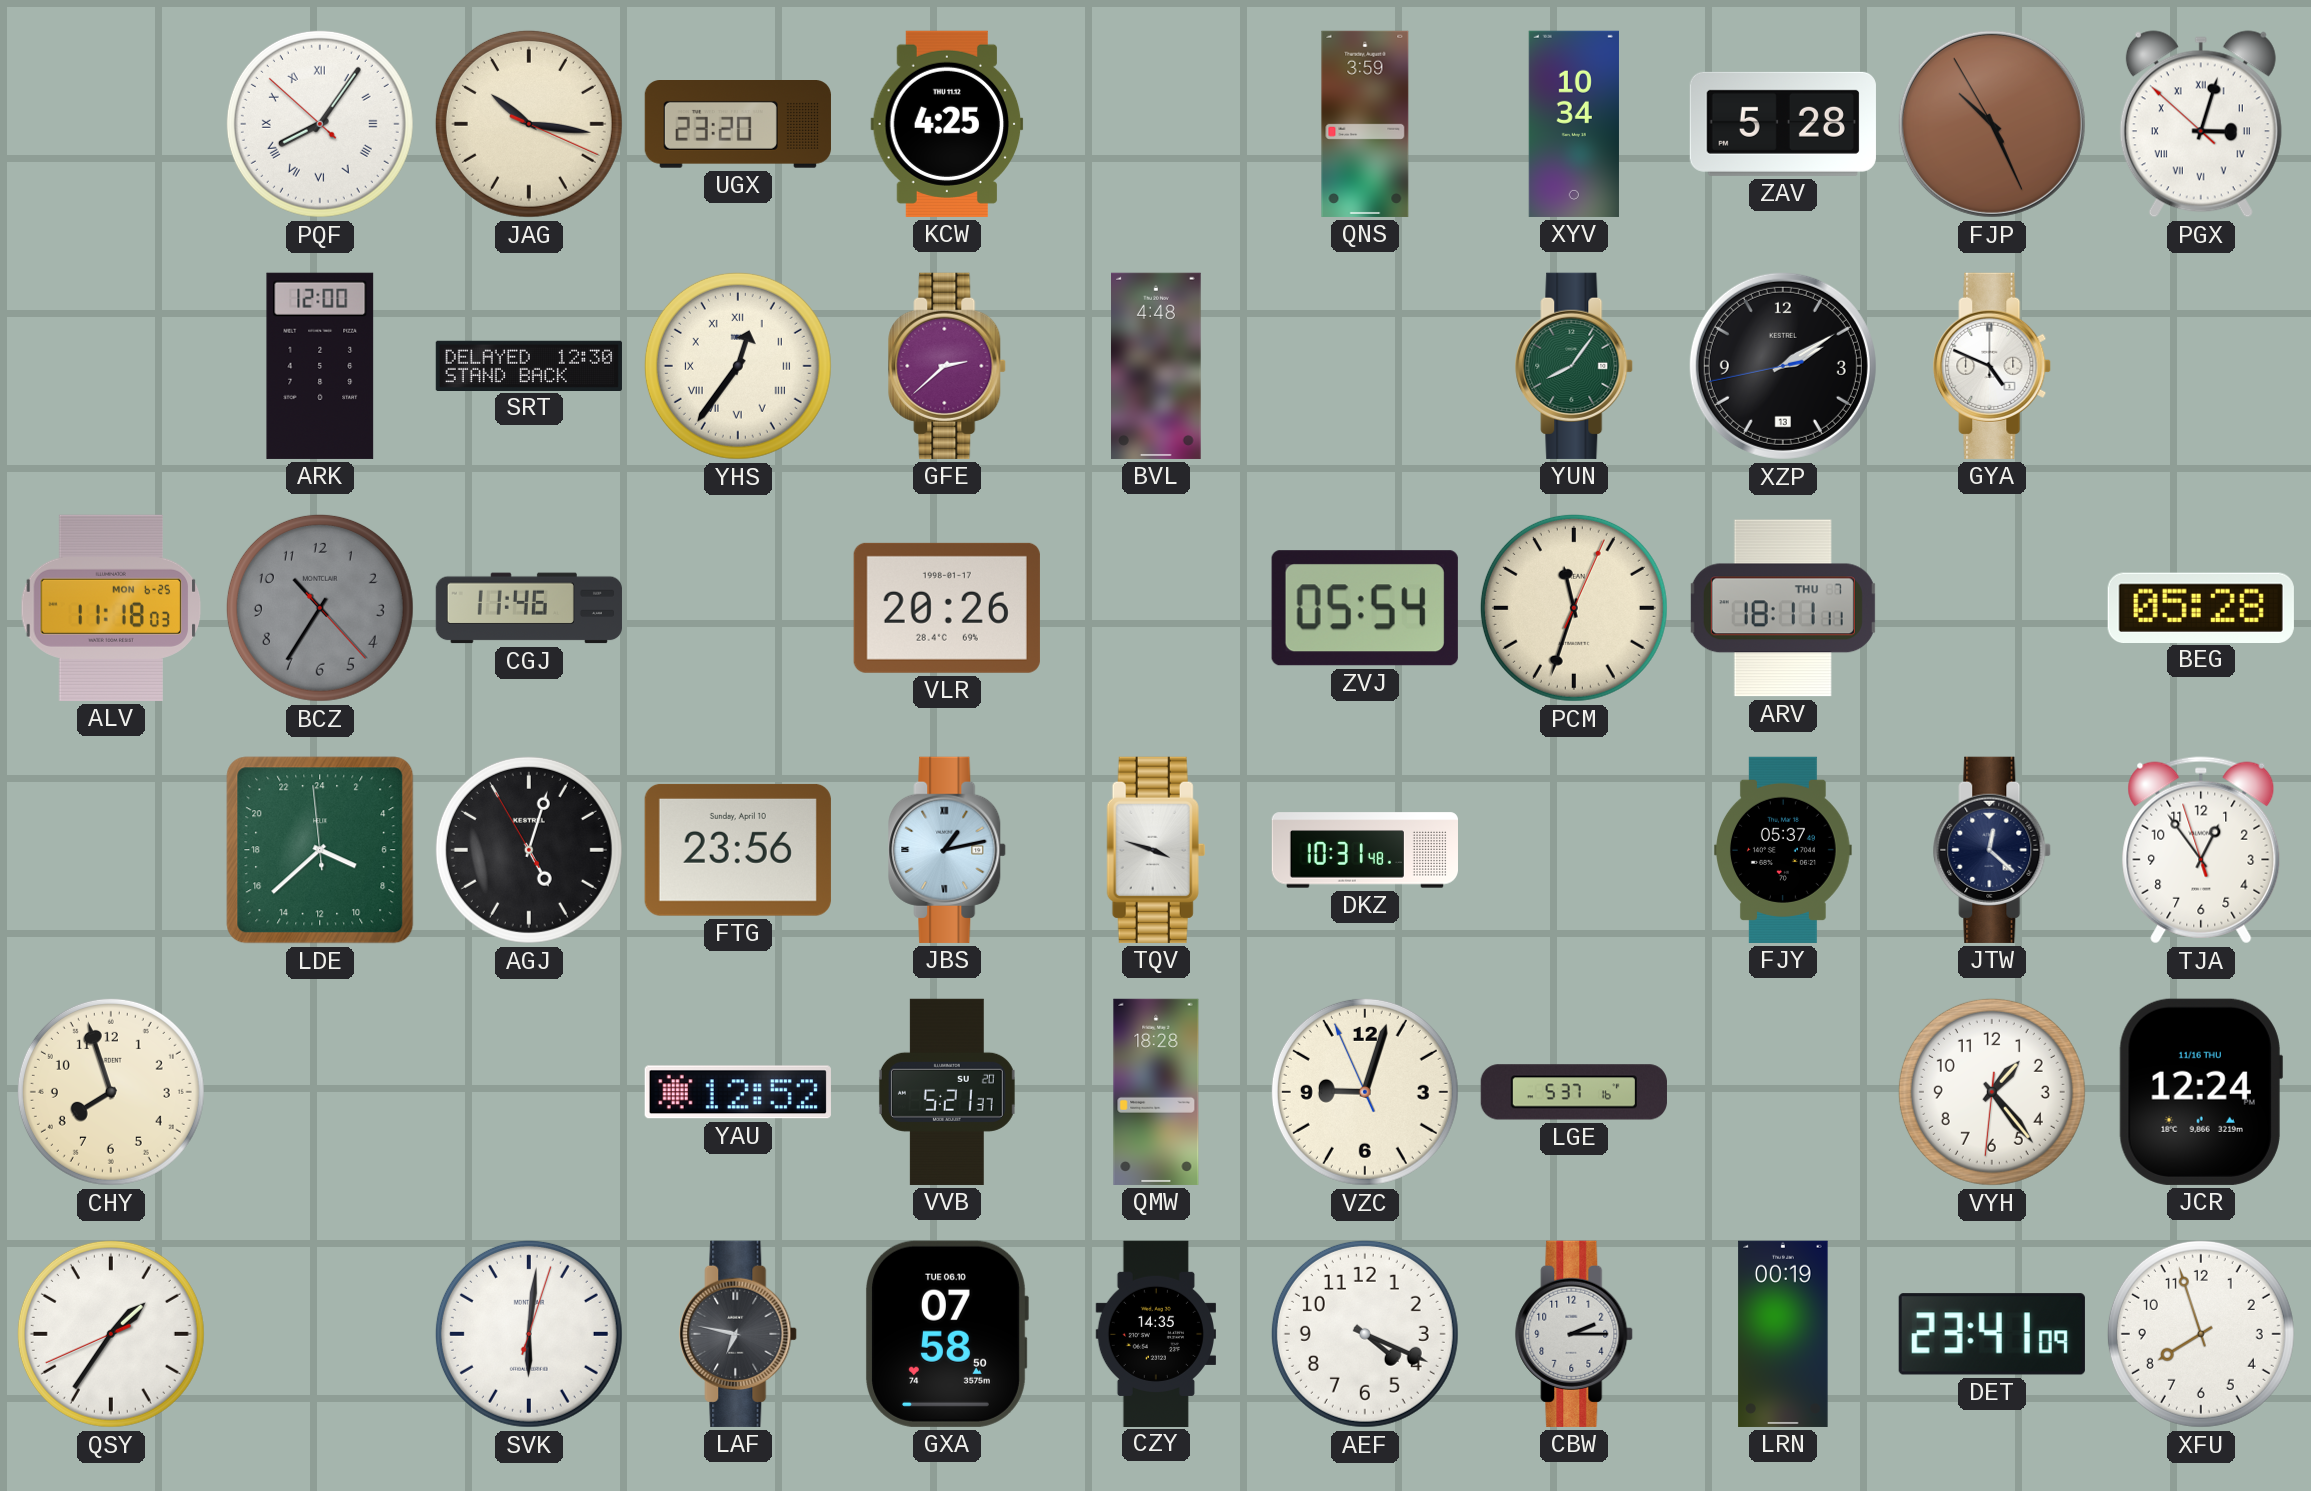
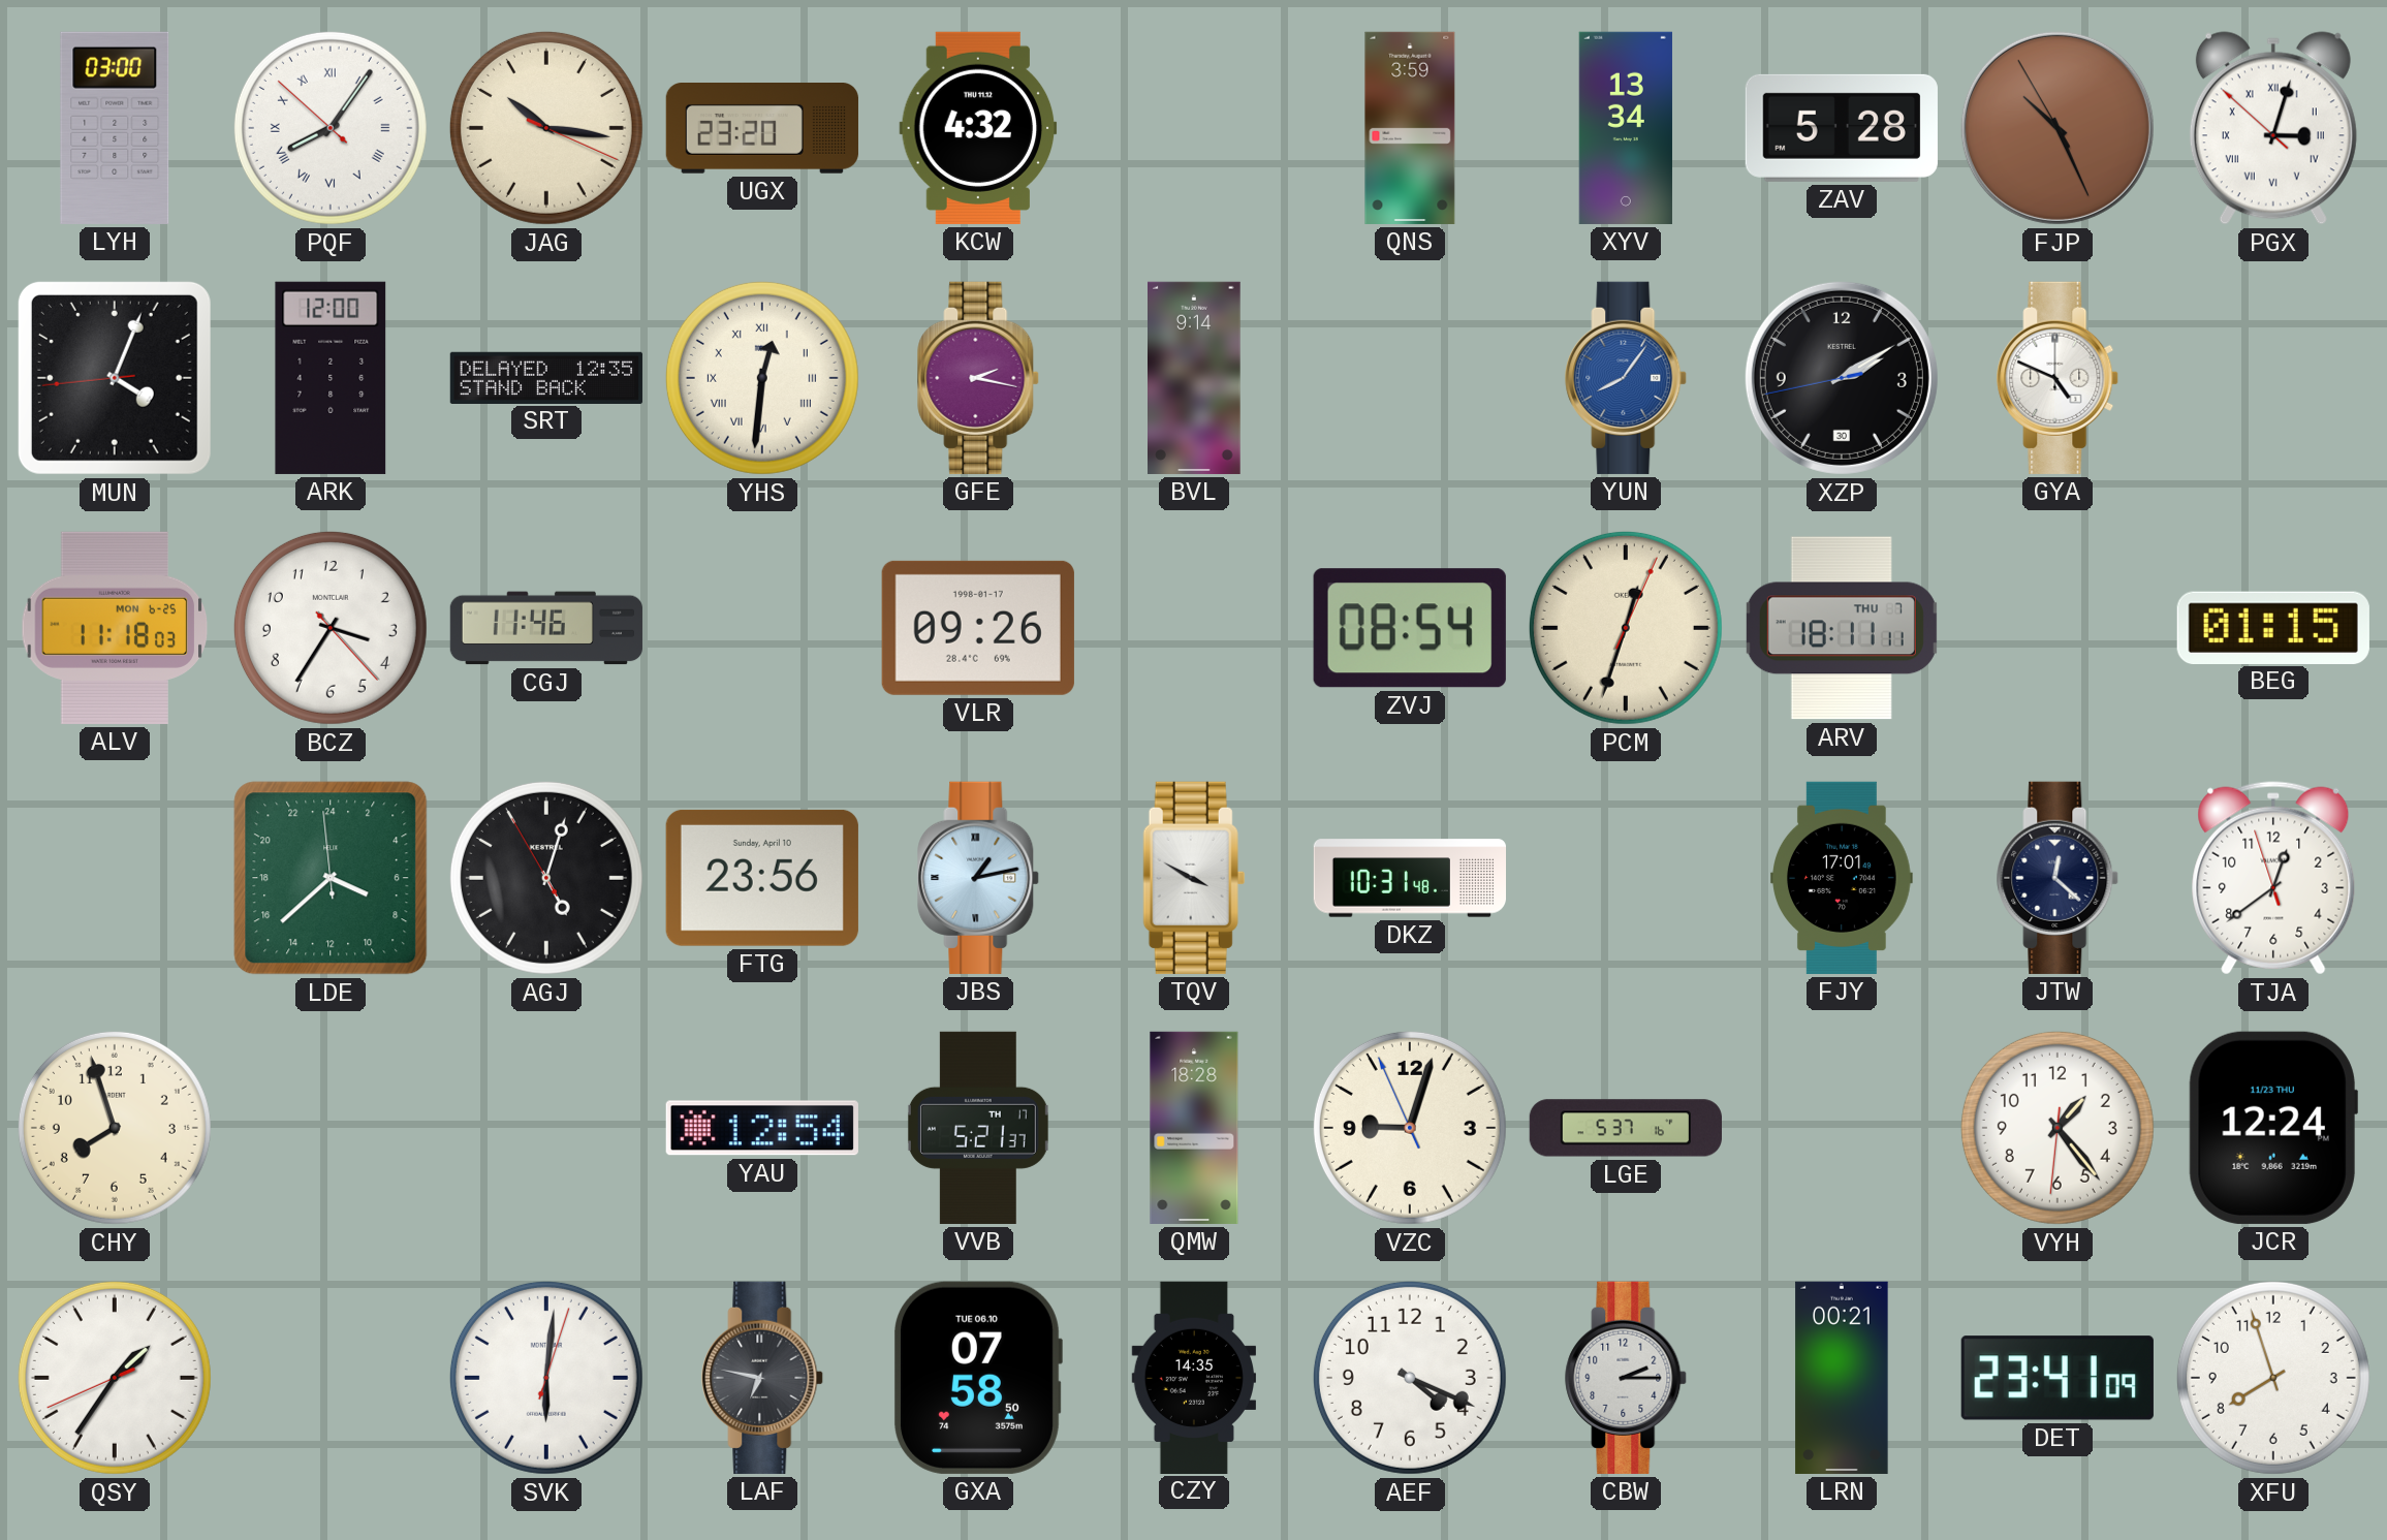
LYH: none -> 03:00 (115, 128)
KCW: 4:25 -> 4:32 (978, 128)
XYV: 10:34 -> 13:34 (1626, 128)
MUN: none -> 4:03 (115, 378)
SRT: 12:30 -> 12:35 (546, 377)
YHS: 12:36 -> 12:31 (762, 378)
GFE: 2:38 -> 2:17 (979, 378)
BVL: 4:48 -> 9:14 (1195, 378)
YUN dial: green -> blue (1627, 378)
XZP date: 13 -> 30 (1842, 378)
BCZ: 10:35 -> 3:35 (331, 628)
BCZ dial: grey -> white (331, 628)
VLR: 20:26 -> 09:26 (978, 628)
ZVJ: 05:54 -> 08:54 (1410, 628)
PCM: 11:33 -> 12:33 (1626, 628)
BEG: 05:28 -> 01:15 (2273, 627)
TQV: 3:48 -> 3:50 (1194, 878)
FJY: 05:37 -> 17:01 (1843, 878)
TJA: 12:53 -> 12:38 (2273, 878)
YAU: 12:52 -> 12:54 (762, 1128)
VVB date: SU 20 -> TH 17 (978, 1128)
JCR date: 11/16 THU -> 11/23 THU (2273, 1128)
LRN: 00:19 -> 00:21 (1842, 1378)
